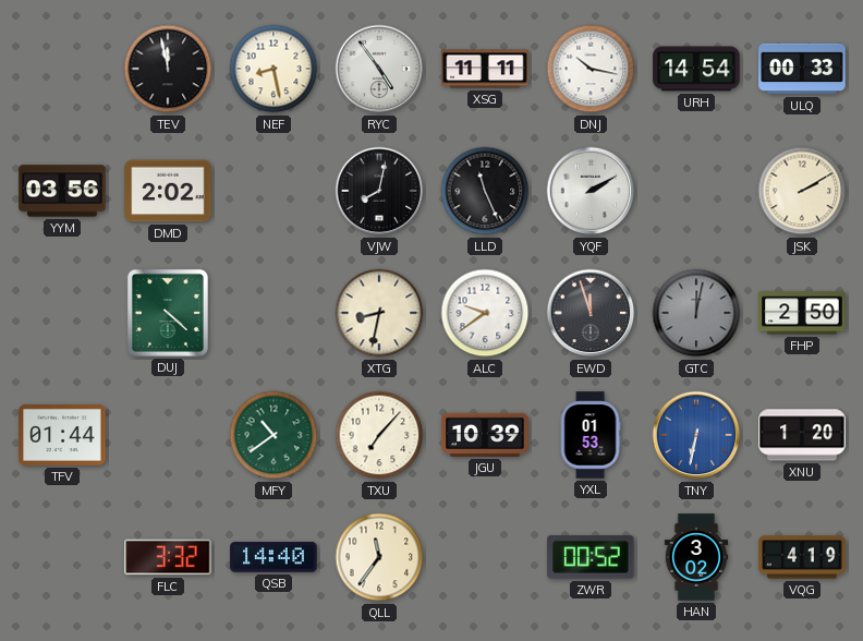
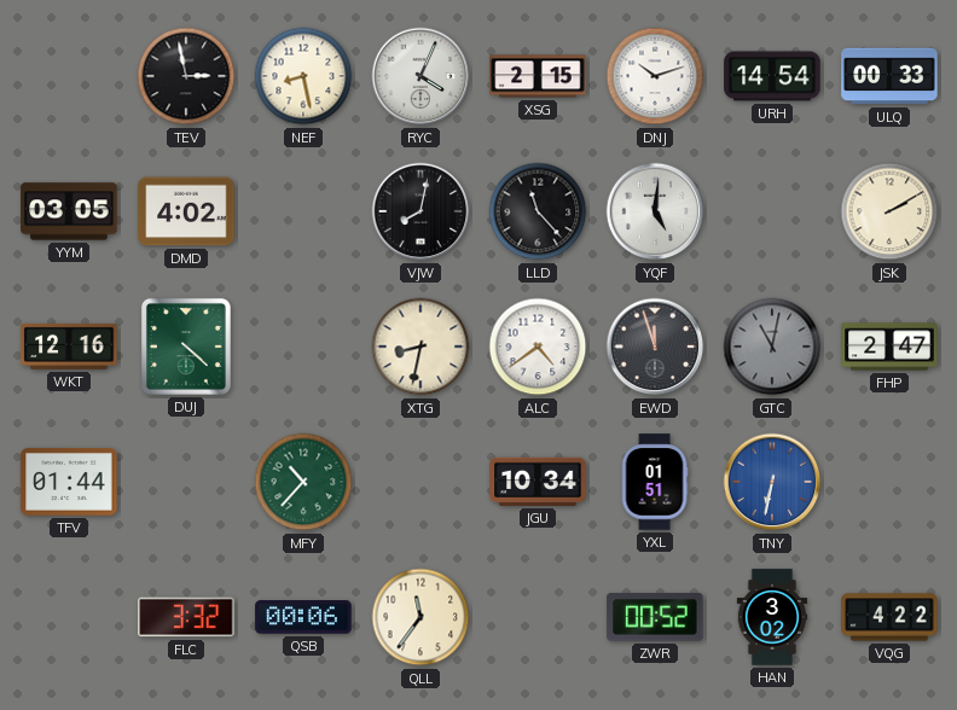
TEV: 11:58 -> 2:58 (186, 76)
RYC: 4:54 -> 4:04 (420, 76)
XSG: 11:11 -> 2:15 (538, 76)
DNJ: 10:17 -> 10:12 (655, 76)
YYM: 03:56 -> 03:05 (69, 211)
DMD: 2:02 -> 4:02 (186, 211)
LLD: 11:26 -> 11:23 (538, 211)
YQF: 2:10 -> 5:01 (655, 211)
WKT: none -> 12:16 (69, 347)
ALC: 9:39 -> 4:39 (538, 347)
GTC: 12:02 -> 11:02 (772, 347)
FHP: 2:50 -> 2:47 (889, 347)
MFY: 10:39 -> 10:37 (303, 482)
TXU: 7:07 -> none (379, 435)
JGU: 10:39 -> 10:34 (538, 482)
YXL: 01:53 -> 01:51 (655, 482)
XNU: 1:20 -> none (802, 435)
QSB: 14:40 -> 00:06 (303, 617)
VQG: 4:19 -> 4:22 (889, 617)
